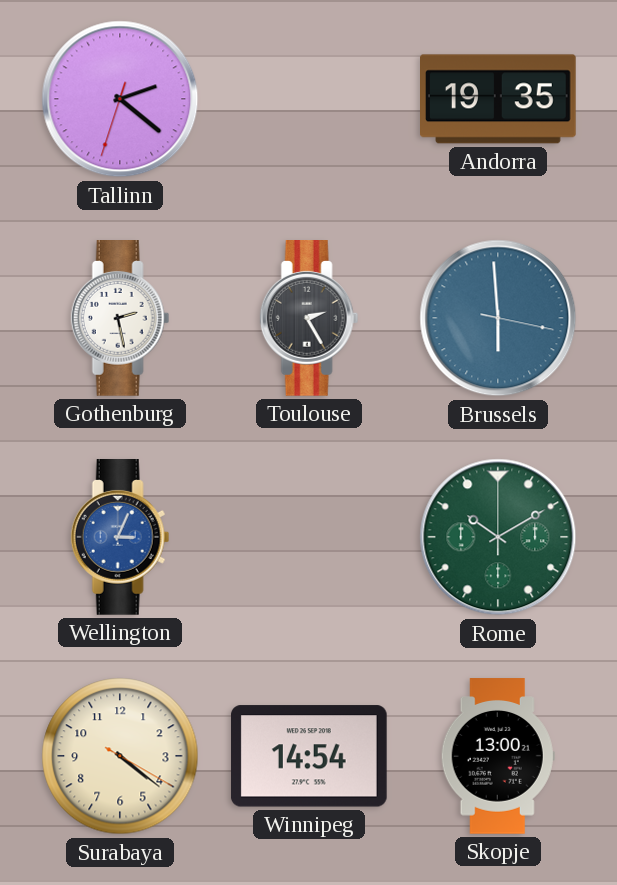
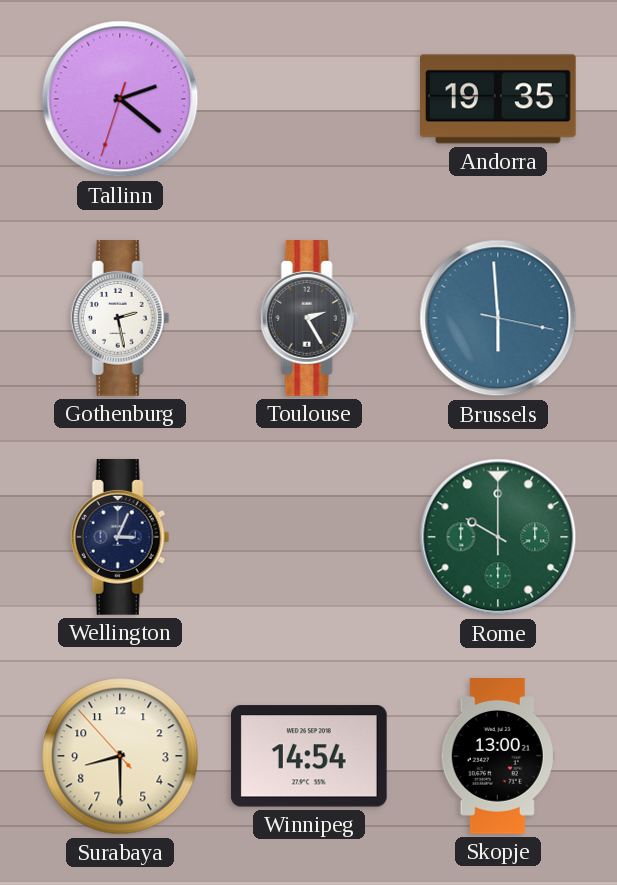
Wellington dial: blue -> navy (120, 538)
Rome: 10:10 -> 10:00 (498, 537)
Surabaya: 4:21 -> 8:29 (120, 756)
